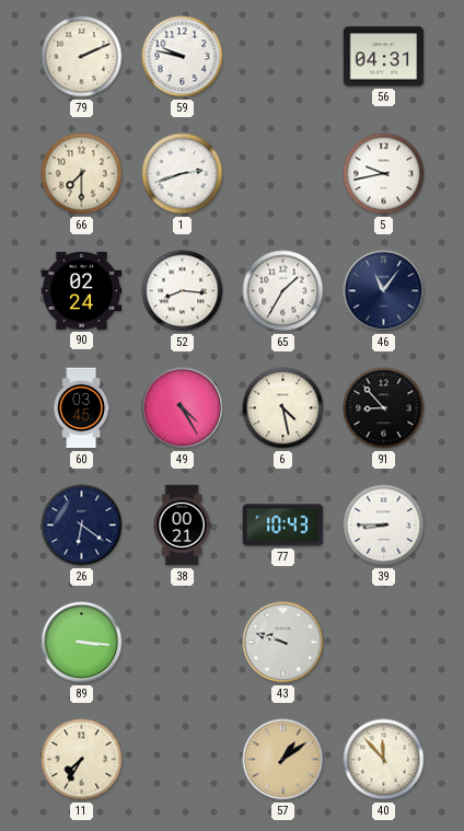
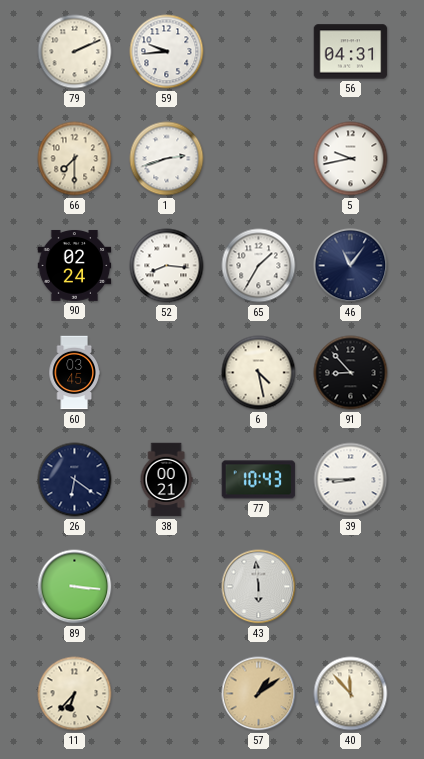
59: 9:47 -> 9:44 (167, 52)
49: 4:25 -> none (183, 408)
43: 9:48 -> 5:59 (259, 587)
11: 7:35 -> 6:37 (75, 694)
